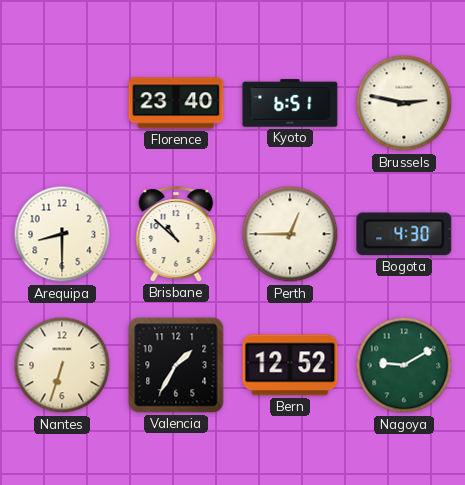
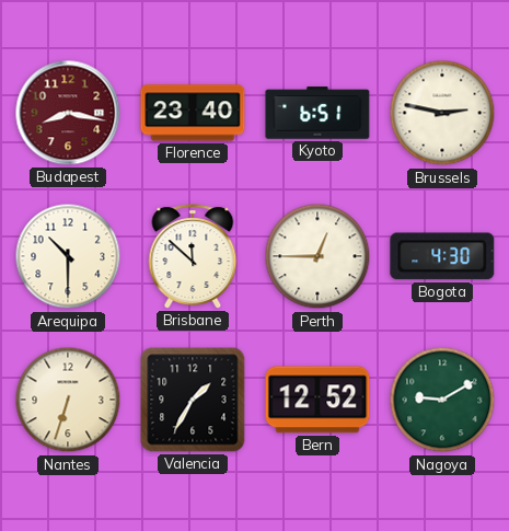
Budapest: none -> 8:17 (68, 113)
Arequipa: 8:30 -> 10:30 (68, 256)
Brisbane: 10:52 -> 11:52 (193, 256)
